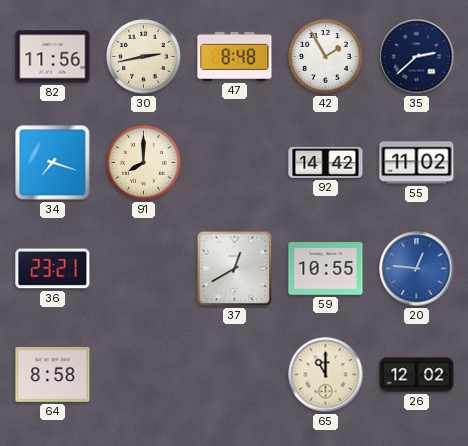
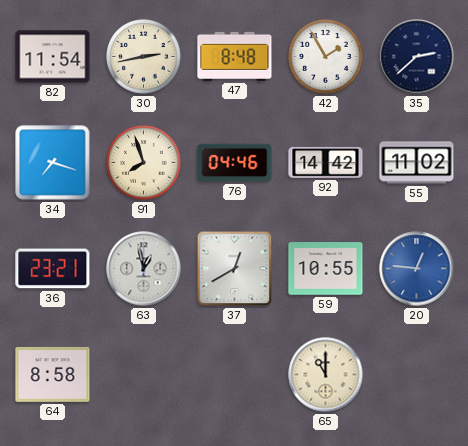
82: 11:56 -> 11:54 (53, 57)
91: 8:00 -> 7:57 (144, 163)
76: none -> 04:46 (235, 163)
63: none -> 12:58 (144, 269)
26: 12:02 -> none (417, 375)
